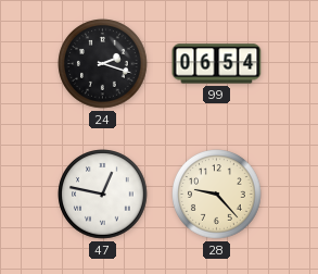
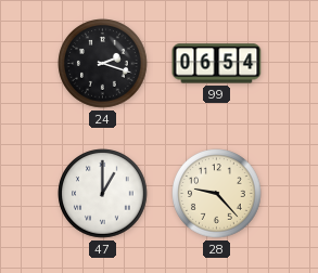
47: 12:47 -> 1:00 (103, 194)
